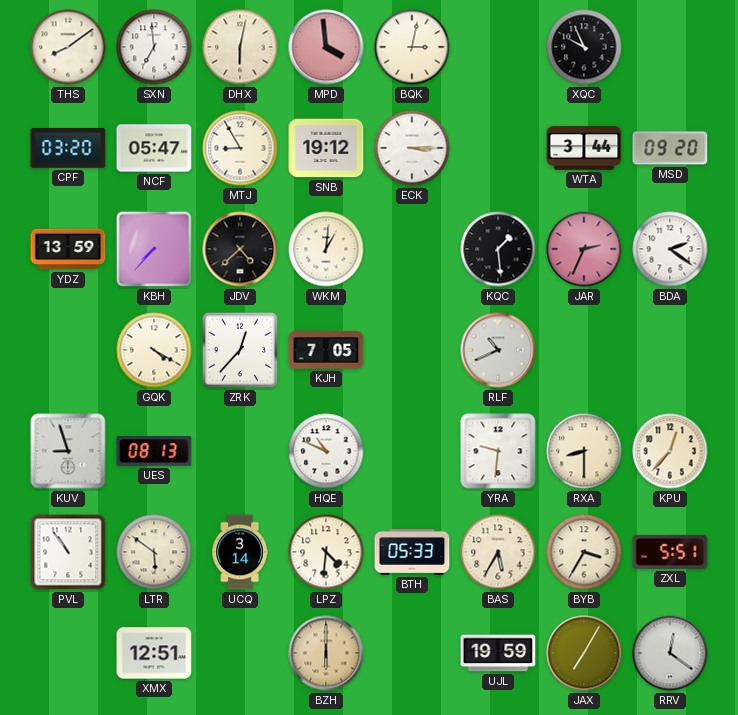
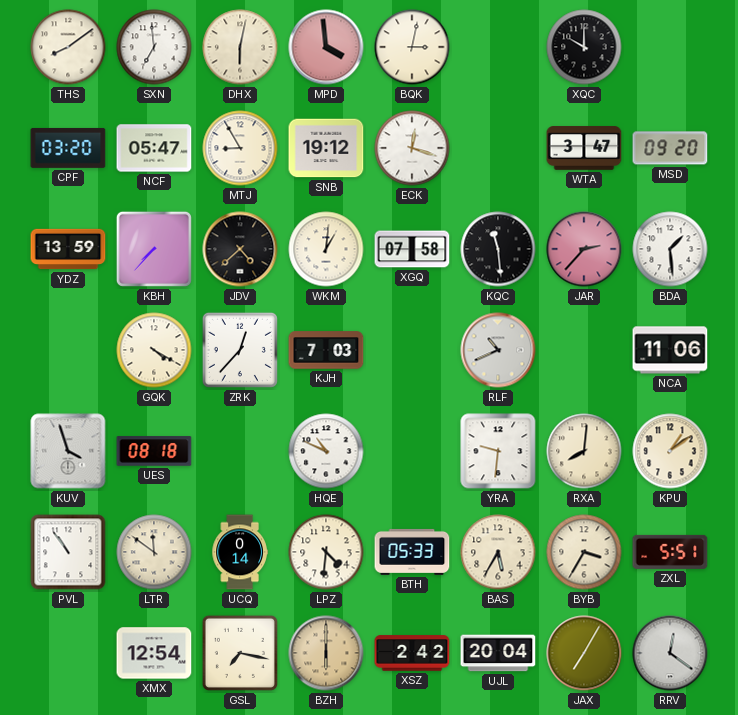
XQC: 9:56 -> 10:00 (584, 47)
ECK: 3:15 -> 12:18 (412, 148)
WTA: 3:44 -> 3:47 (584, 148)
XGQ: none -> 07:58 (412, 249)
KQC: 1:29 -> 11:29 (498, 249)
JAR: 2:34 -> 2:37 (584, 249)
BDA: 2:21 -> 1:29 (670, 249)
KJH: 7:05 -> 7:03 (326, 350)
NCA: none -> 11:06 (670, 350)
KUV: 8:57 -> 3:57 (68, 451)
UES: 08:13 -> 08:18 (154, 451)
RXA: 8:30 -> 8:01 (584, 451)
KPU: 12:37 -> 1:09 (670, 451)
LTR: 5:51 -> 11:51 (154, 552)
UCQ: 3:14 -> 0:14 (240, 552)
XMX: 12:51 -> 12:54 (154, 653)
GSL: none -> 7:17 (240, 653)
XSZ: none -> 2:42 (412, 653)
UJL: 19:59 -> 20:04 (498, 653)
